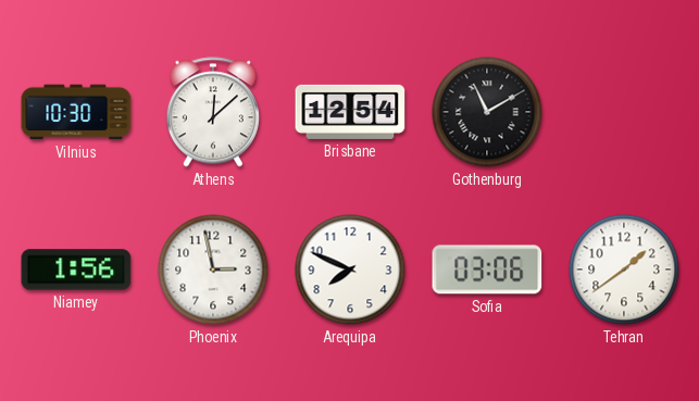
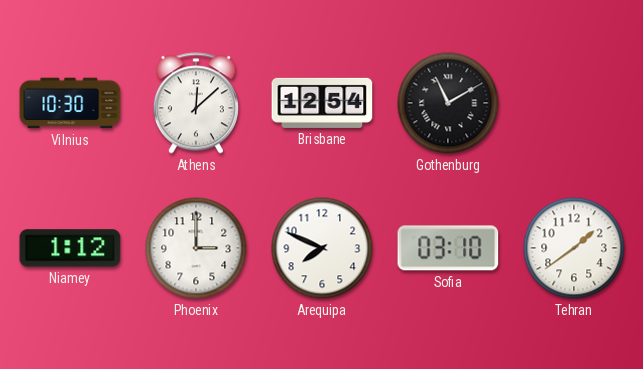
Niamey: 1:56 -> 1:12 (70, 248)
Phoenix: 2:58 -> 3:00 (196, 248)
Sofia: 03:06 -> 03:10 (448, 248)
